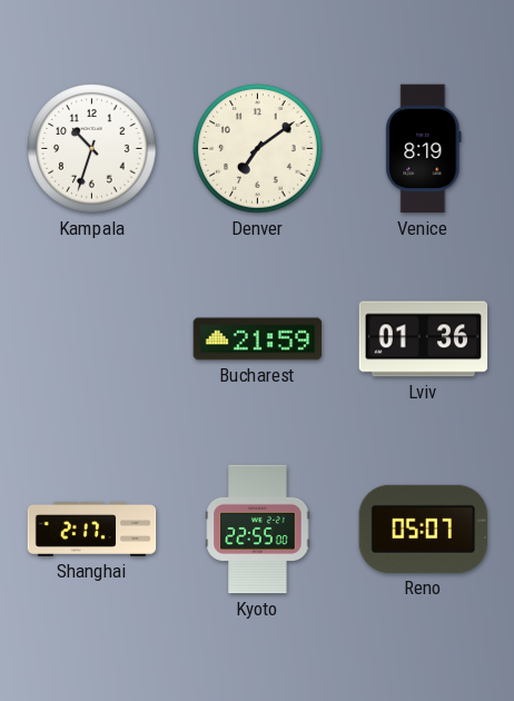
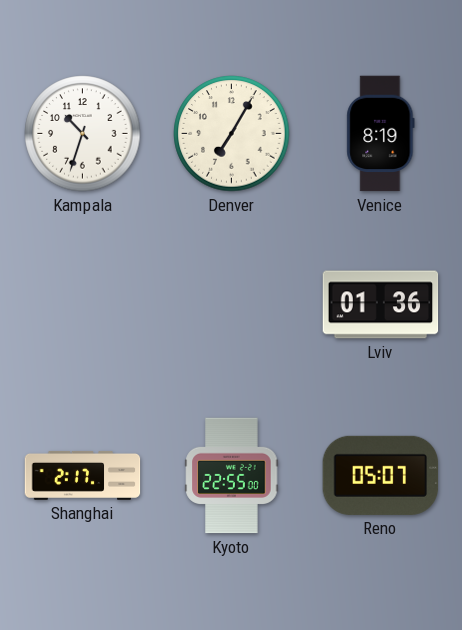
Denver: 7:09 -> 7:05 (232, 134)
Bucharest: 21:59 -> none (258, 339)
